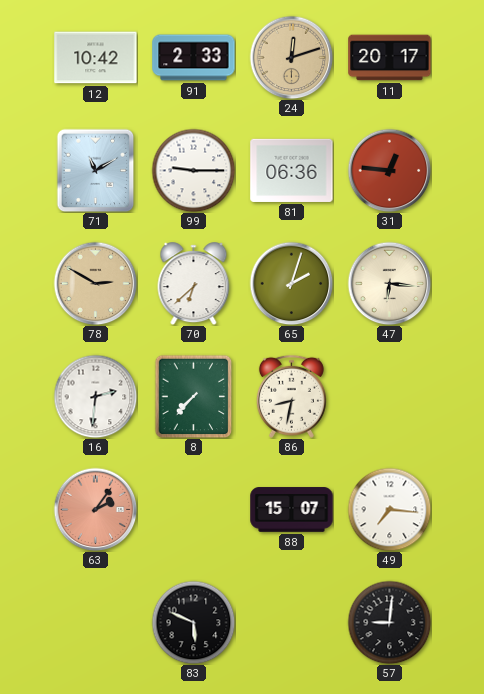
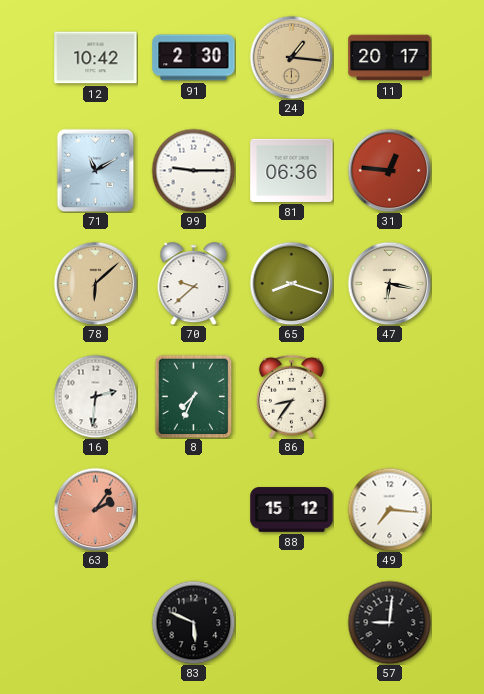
91: 2:33 -> 2:30 (194, 58)
24: 12:12 -> 1:16 (291, 57)
78: 2:50 -> 6:08 (95, 283)
70: 6:38 -> 9:38 (194, 284)
65: 2:03 -> 8:18 (291, 283)
47: 6:16 -> 6:17 (389, 283)
8: 7:37 -> 7:34 (194, 396)
86: 8:32 -> 8:36 (291, 396)
88: 15:07 -> 15:12 (292, 510)
